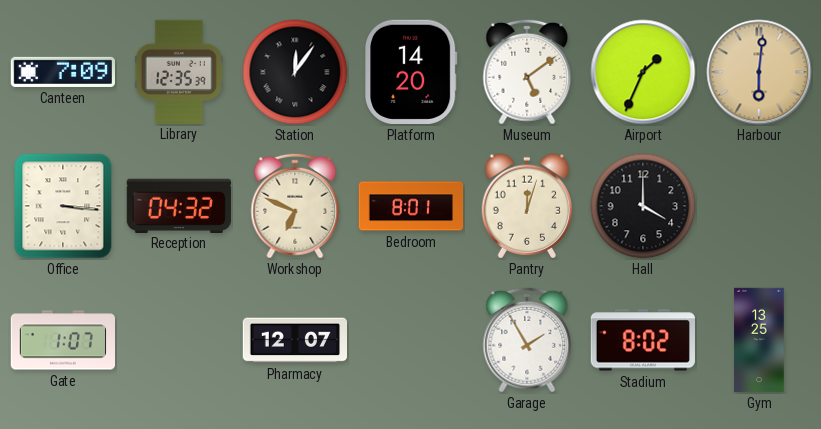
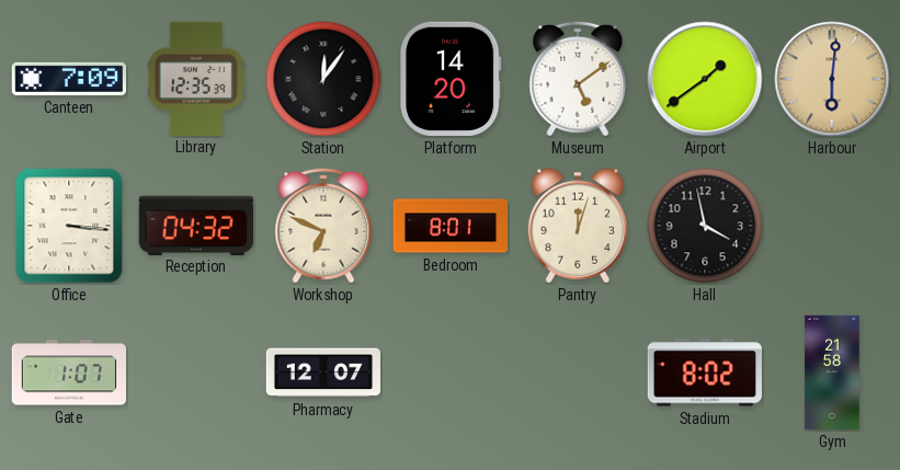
Airport: 1:34 -> 1:39 (705, 79)
Hall: 4:00 -> 3:58 (705, 226)
Garage: 1:55 -> none (527, 340)
Gym: 13:25 -> 21:58 (832, 372)
